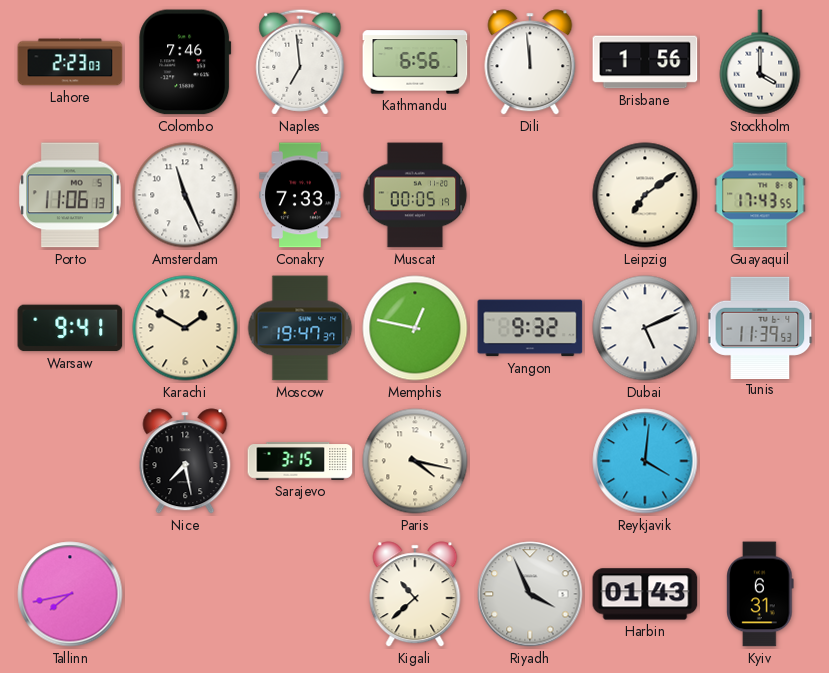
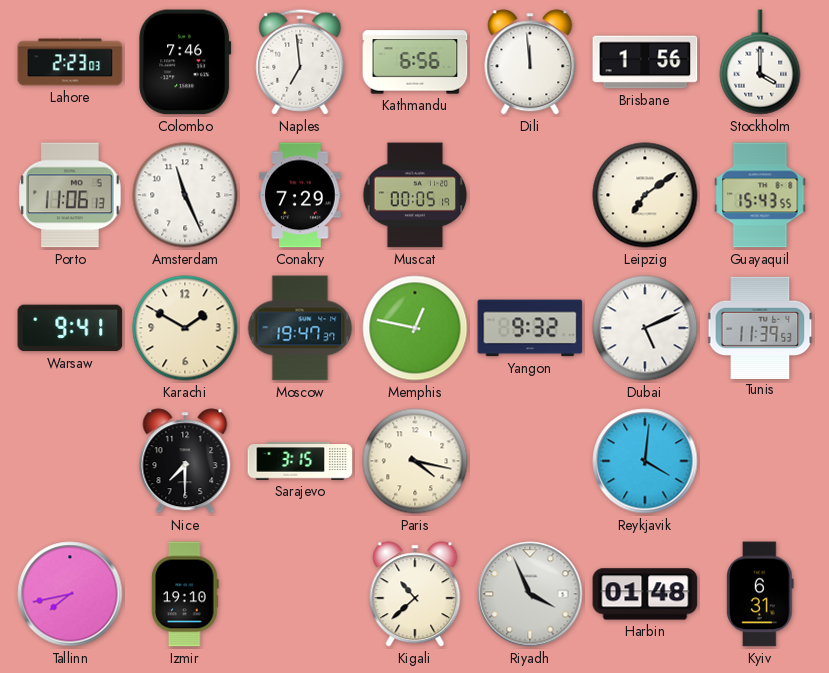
Conakry: 7:33 -> 7:29 (300, 195)
Guayaquil: 17:43 -> 15:43 (760, 195)
Nice: 7:28 -> 7:30 (185, 461)
Izmir: none -> 19:10 (185, 594)
Harbin: 01:43 -> 01:48 (645, 594)
